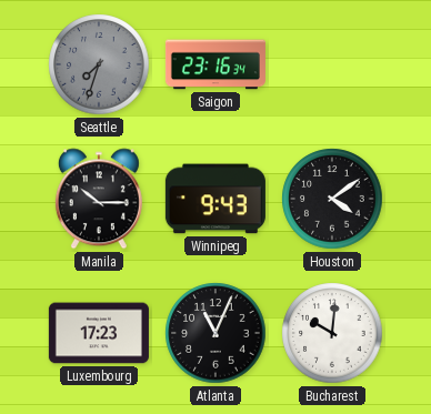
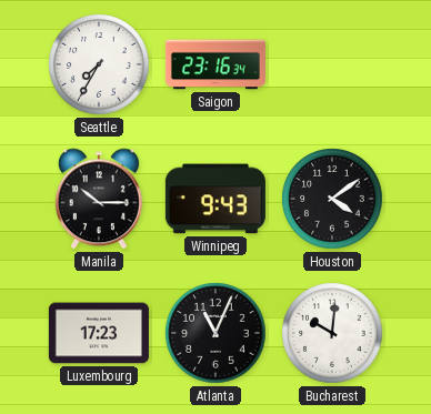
Seattle: 7:33 -> 7:35 (99, 64)
Seattle dial: grey -> white (99, 64)
